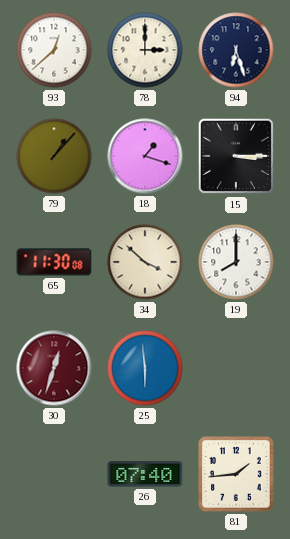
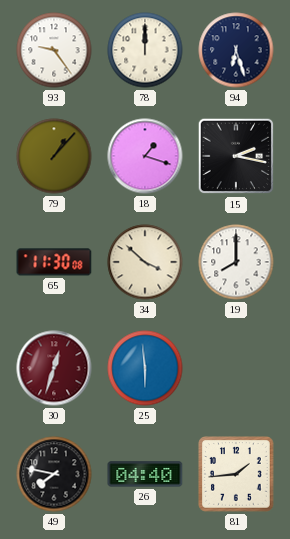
93: 12:38 -> 9:24 (54, 50)
78: 3:00 -> 12:00 (145, 50)
15: 3:15 -> 2:17 (236, 156)
49: none -> 7:47 (54, 474)
26: 07:40 -> 04:40 (145, 474)
